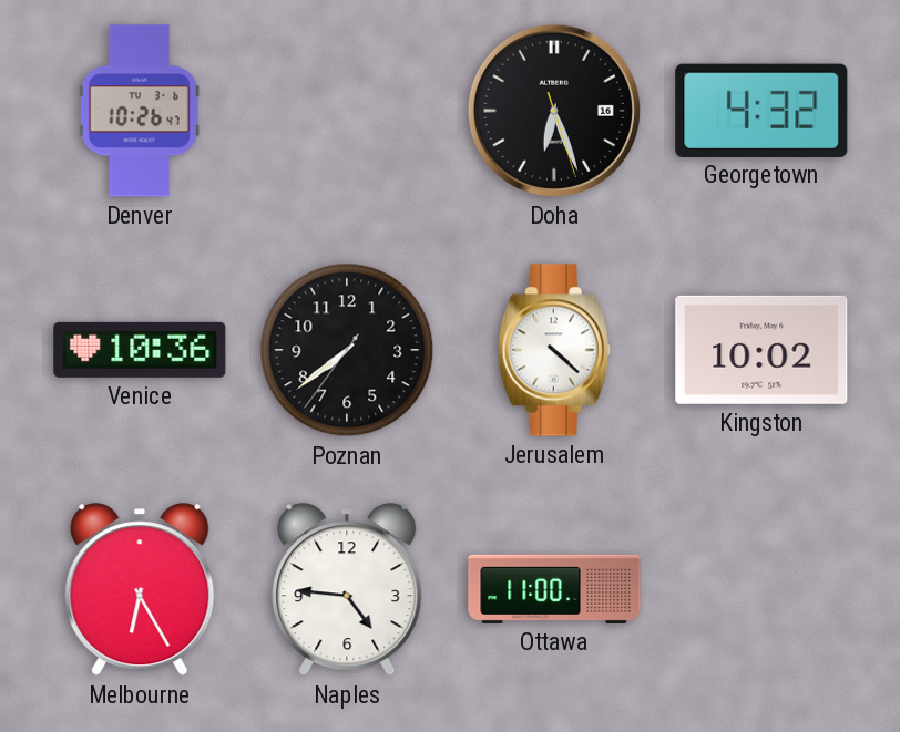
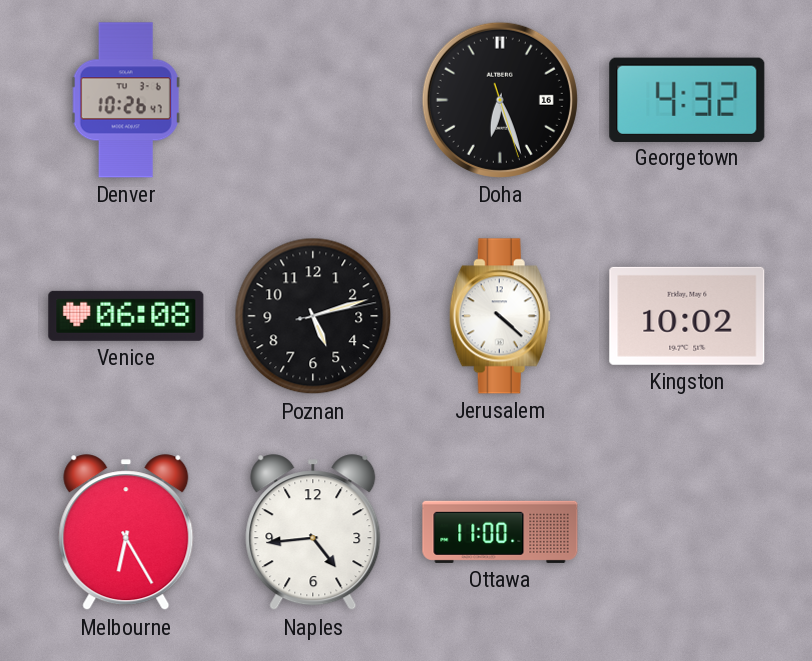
Venice: 10:36 -> 06:08 (126, 316)
Poznan: 7:38 -> 5:12 (313, 316)
Naples: 4:46 -> 4:44 (313, 533)
